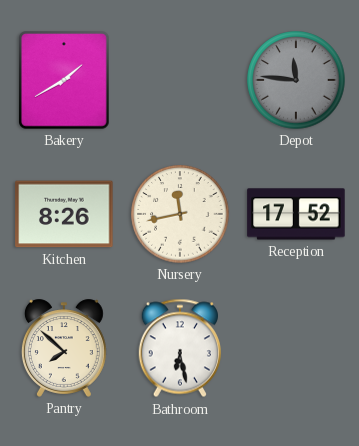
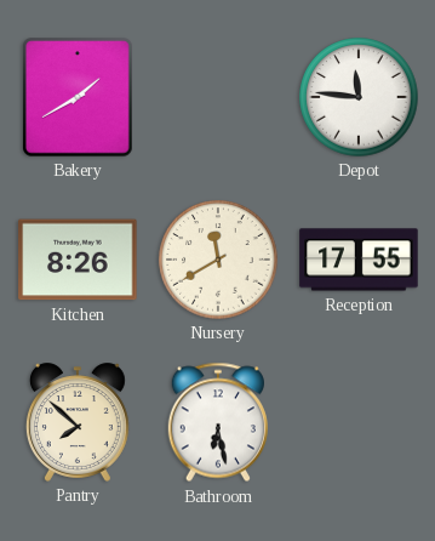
Depot dial: grey -> white (359, 97)
Nursery: 11:43 -> 11:40 (218, 260)
Reception: 17:52 -> 17:55 (359, 260)
